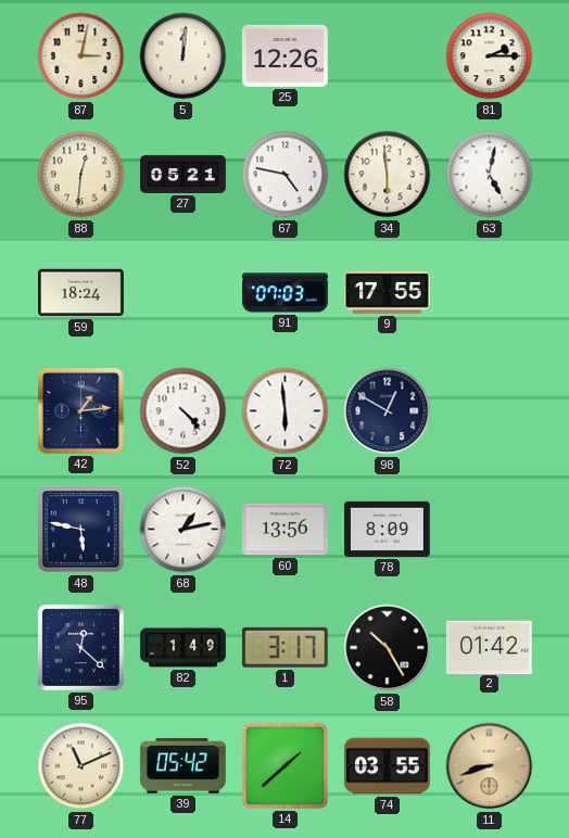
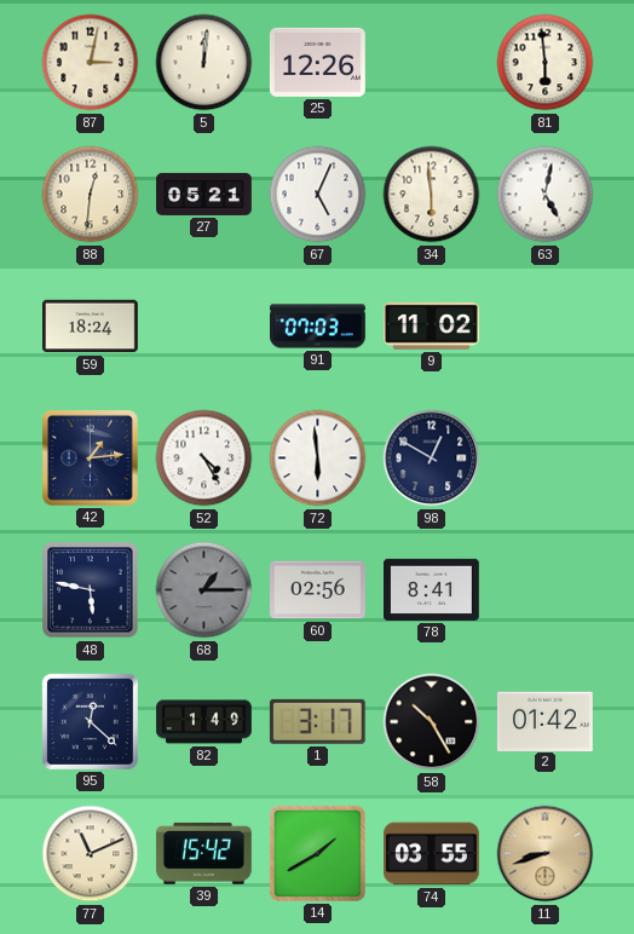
81: 2:15 -> 5:59 (546, 63)
67: 4:47 -> 5:04 (318, 195)
9: 17:55 -> 11:02 (432, 325)
52: 4:23 -> 4:25 (204, 459)
68: 1:13 -> 1:15 (204, 590)
68 dial: white -> grey (204, 590)
60: 13:56 -> 02:56 (318, 590)
78: 8:09 -> 8:41 (432, 589)
39: 05:42 -> 15:42 (203, 853)
14: 1:38 -> 1:40 (317, 853)
